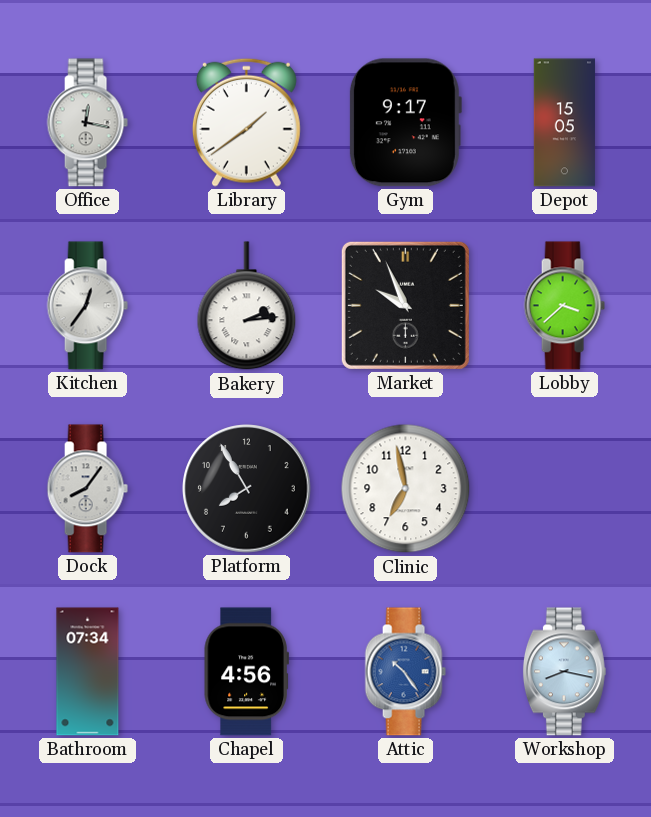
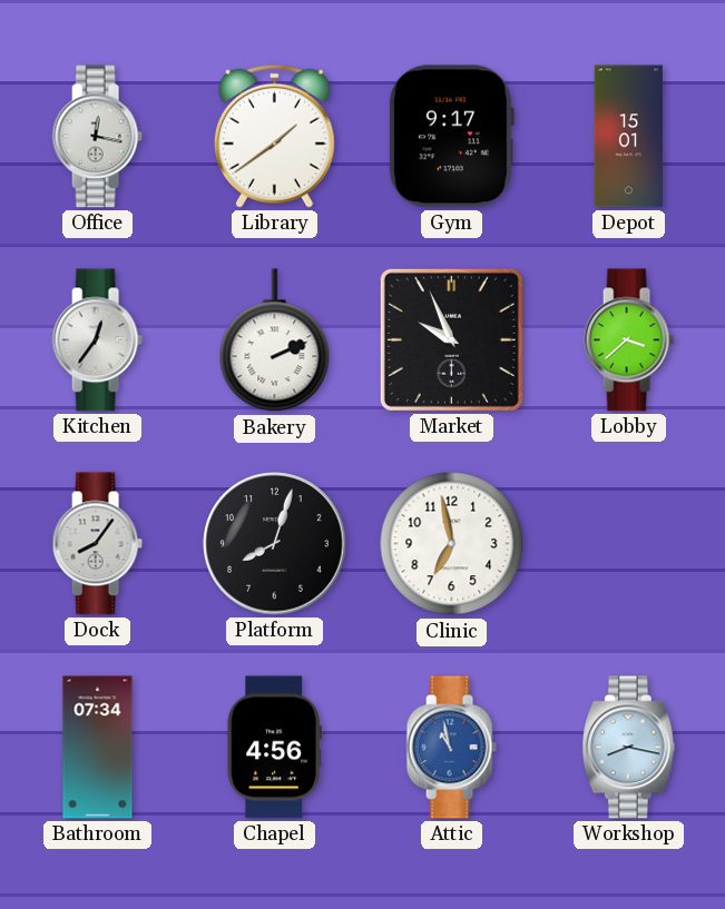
Depot: 15:05 -> 15:01 (629, 137)
Bakery: 2:14 -> 2:11 (275, 340)
Platform: 7:55 -> 8:03 (275, 544)
Attic: 10:24 -> 10:58 (451, 748)
